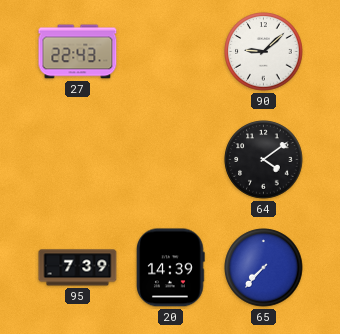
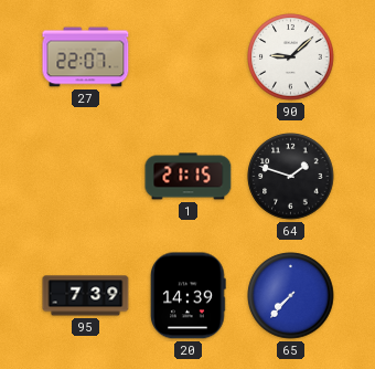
27: 22:43 -> 22:07 (86, 57)
1: none -> 21:15 (189, 177)
64: 4:09 -> 1:48 (291, 177)
